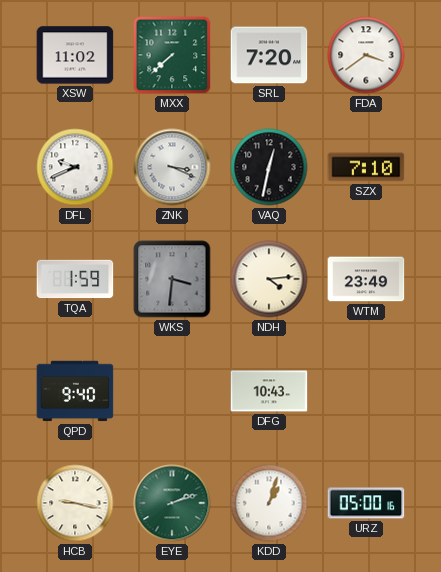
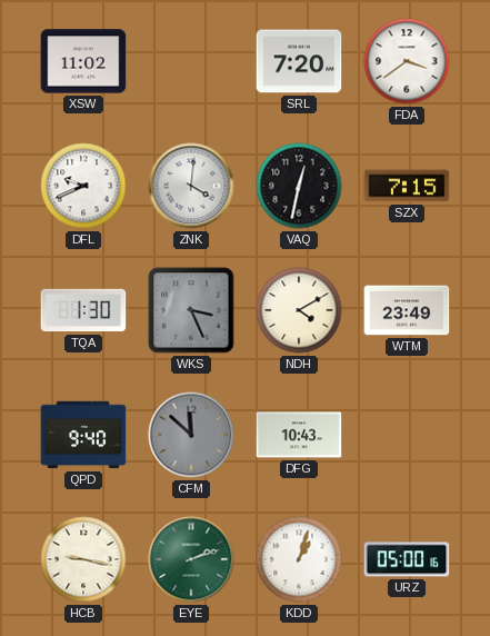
MXX: 7:38 -> none (172, 55)
ZNK: 3:19 -> 4:01 (191, 186)
SZX: 7:10 -> 7:15 (407, 186)
TQA: 1:59 -> 1:30 (83, 310)
WKS: 3:31 -> 3:26 (191, 310)
NDH: 4:14 -> 4:10 (299, 310)
CFM: none -> 11:52 (191, 435)
